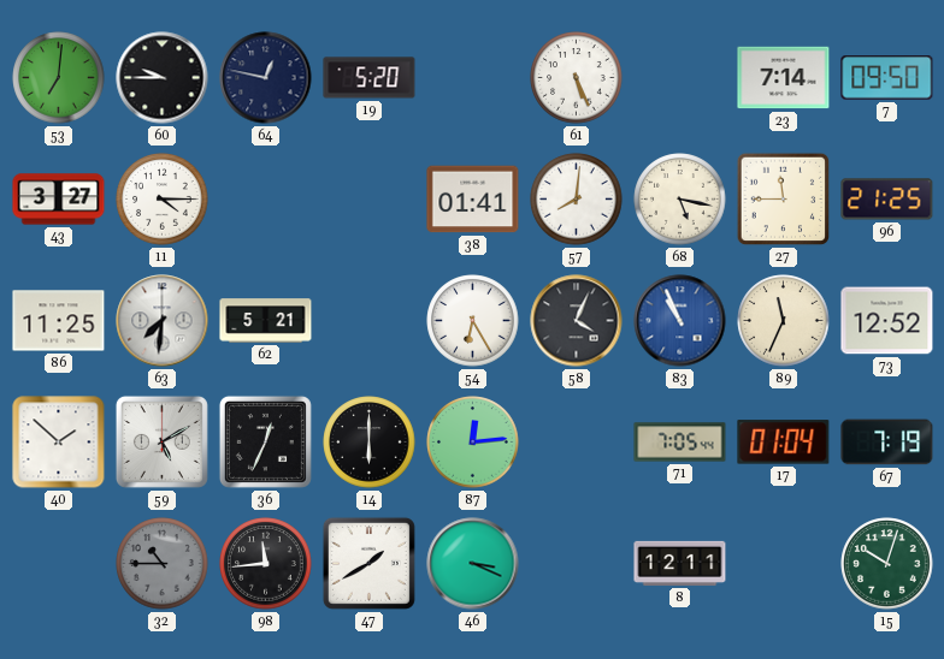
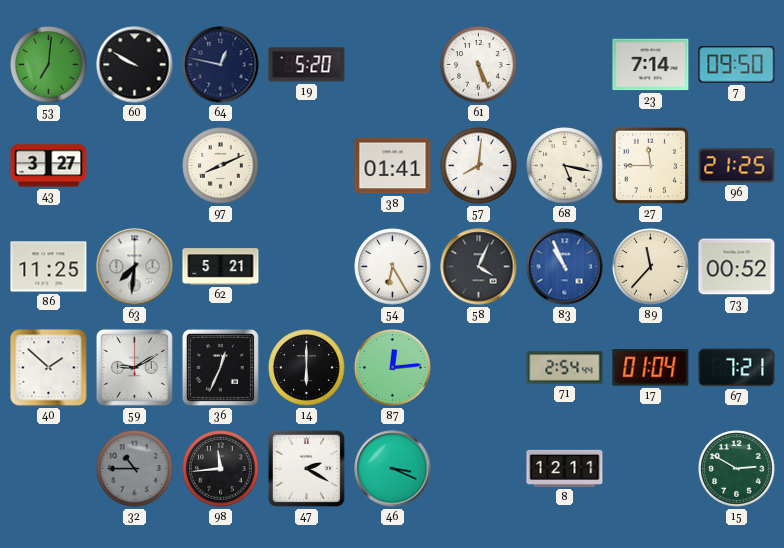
60: 9:45 -> 9:50 (135, 65)
11: 4:15 -> none (163, 200)
97: none -> 8:11 (221, 166)
89: 11:34 -> 11:37 (651, 267)
73: 12:52 -> 00:52 (737, 267)
59: 5:10 -> 9:10 (134, 367)
71: 7:05 -> 2:54 (565, 368)
67: 7:19 -> 7:21 (737, 368)
47: 1:40 -> 2:20 (306, 468)
15: 10:03 -> 2:50 (737, 469)
